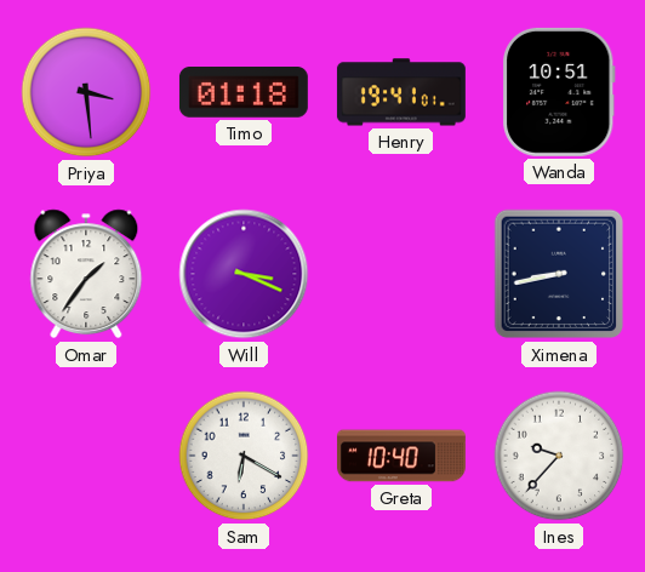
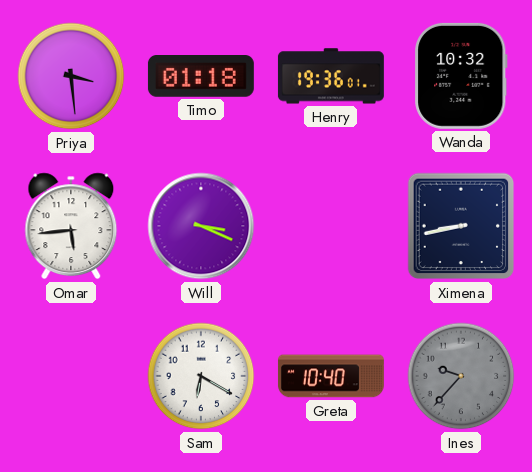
Henry: 19:41 -> 19:36 (331, 76)
Wanda: 10:51 -> 10:32 (461, 76)
Omar: 1:36 -> 5:44 (71, 226)
Ines dial: white -> grey (461, 376)
